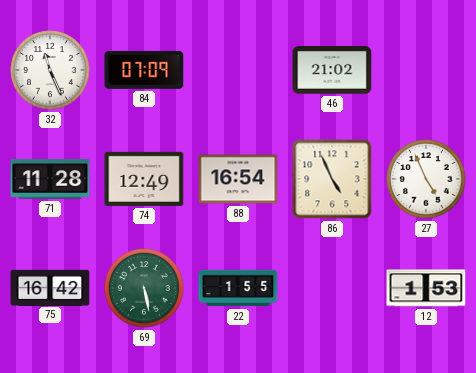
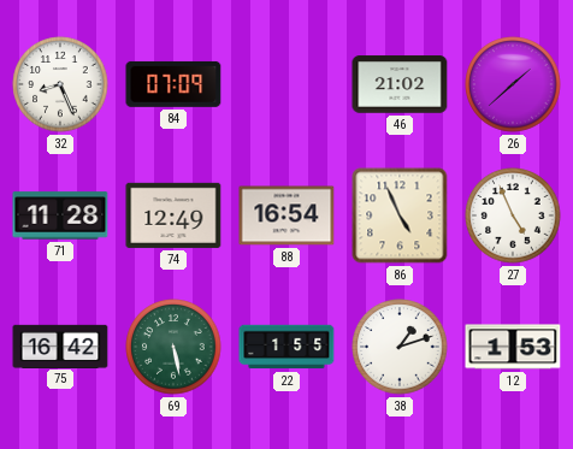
32: 11:26 -> 8:26 (60, 84)
26: none -> 1:38 (513, 84)
38: none -> 1:12 (400, 347)
